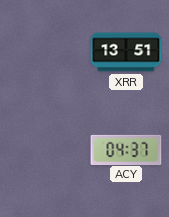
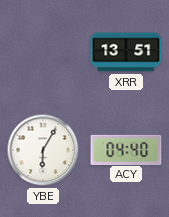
YBE: none -> 6:05 (43, 150)
ACY: 04:37 -> 04:40 (126, 149)
